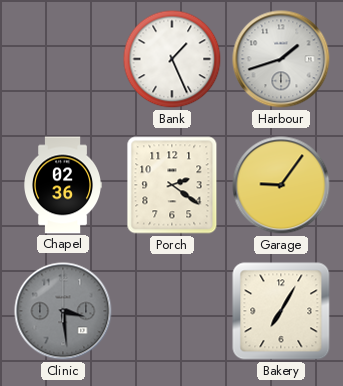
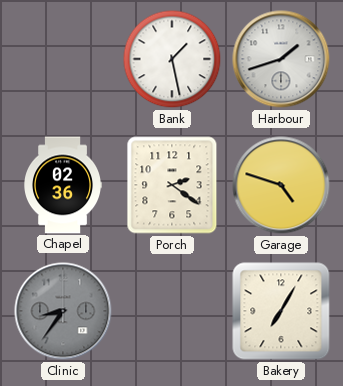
Bank: 1:26 -> 1:28 (172, 59)
Garage: 9:06 -> 4:48 (281, 185)
Clinic: 3:29 -> 8:36 (63, 311)
